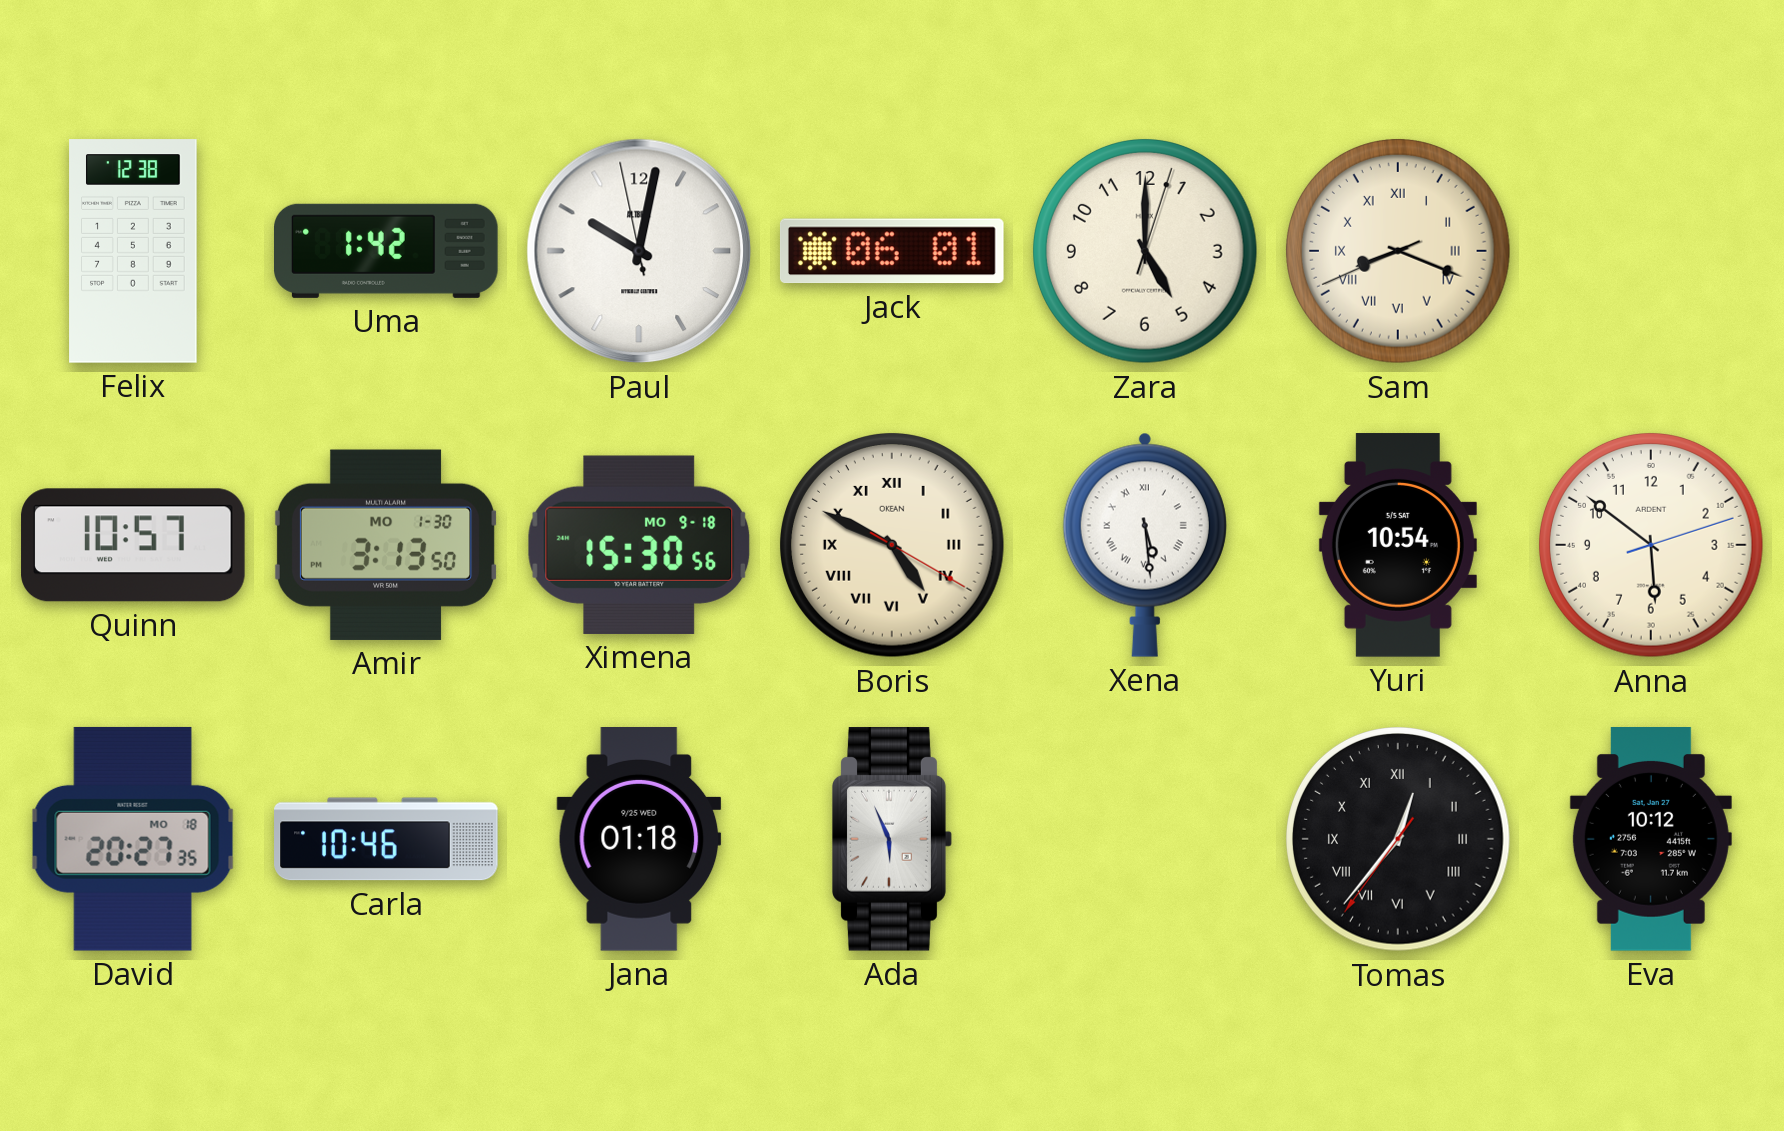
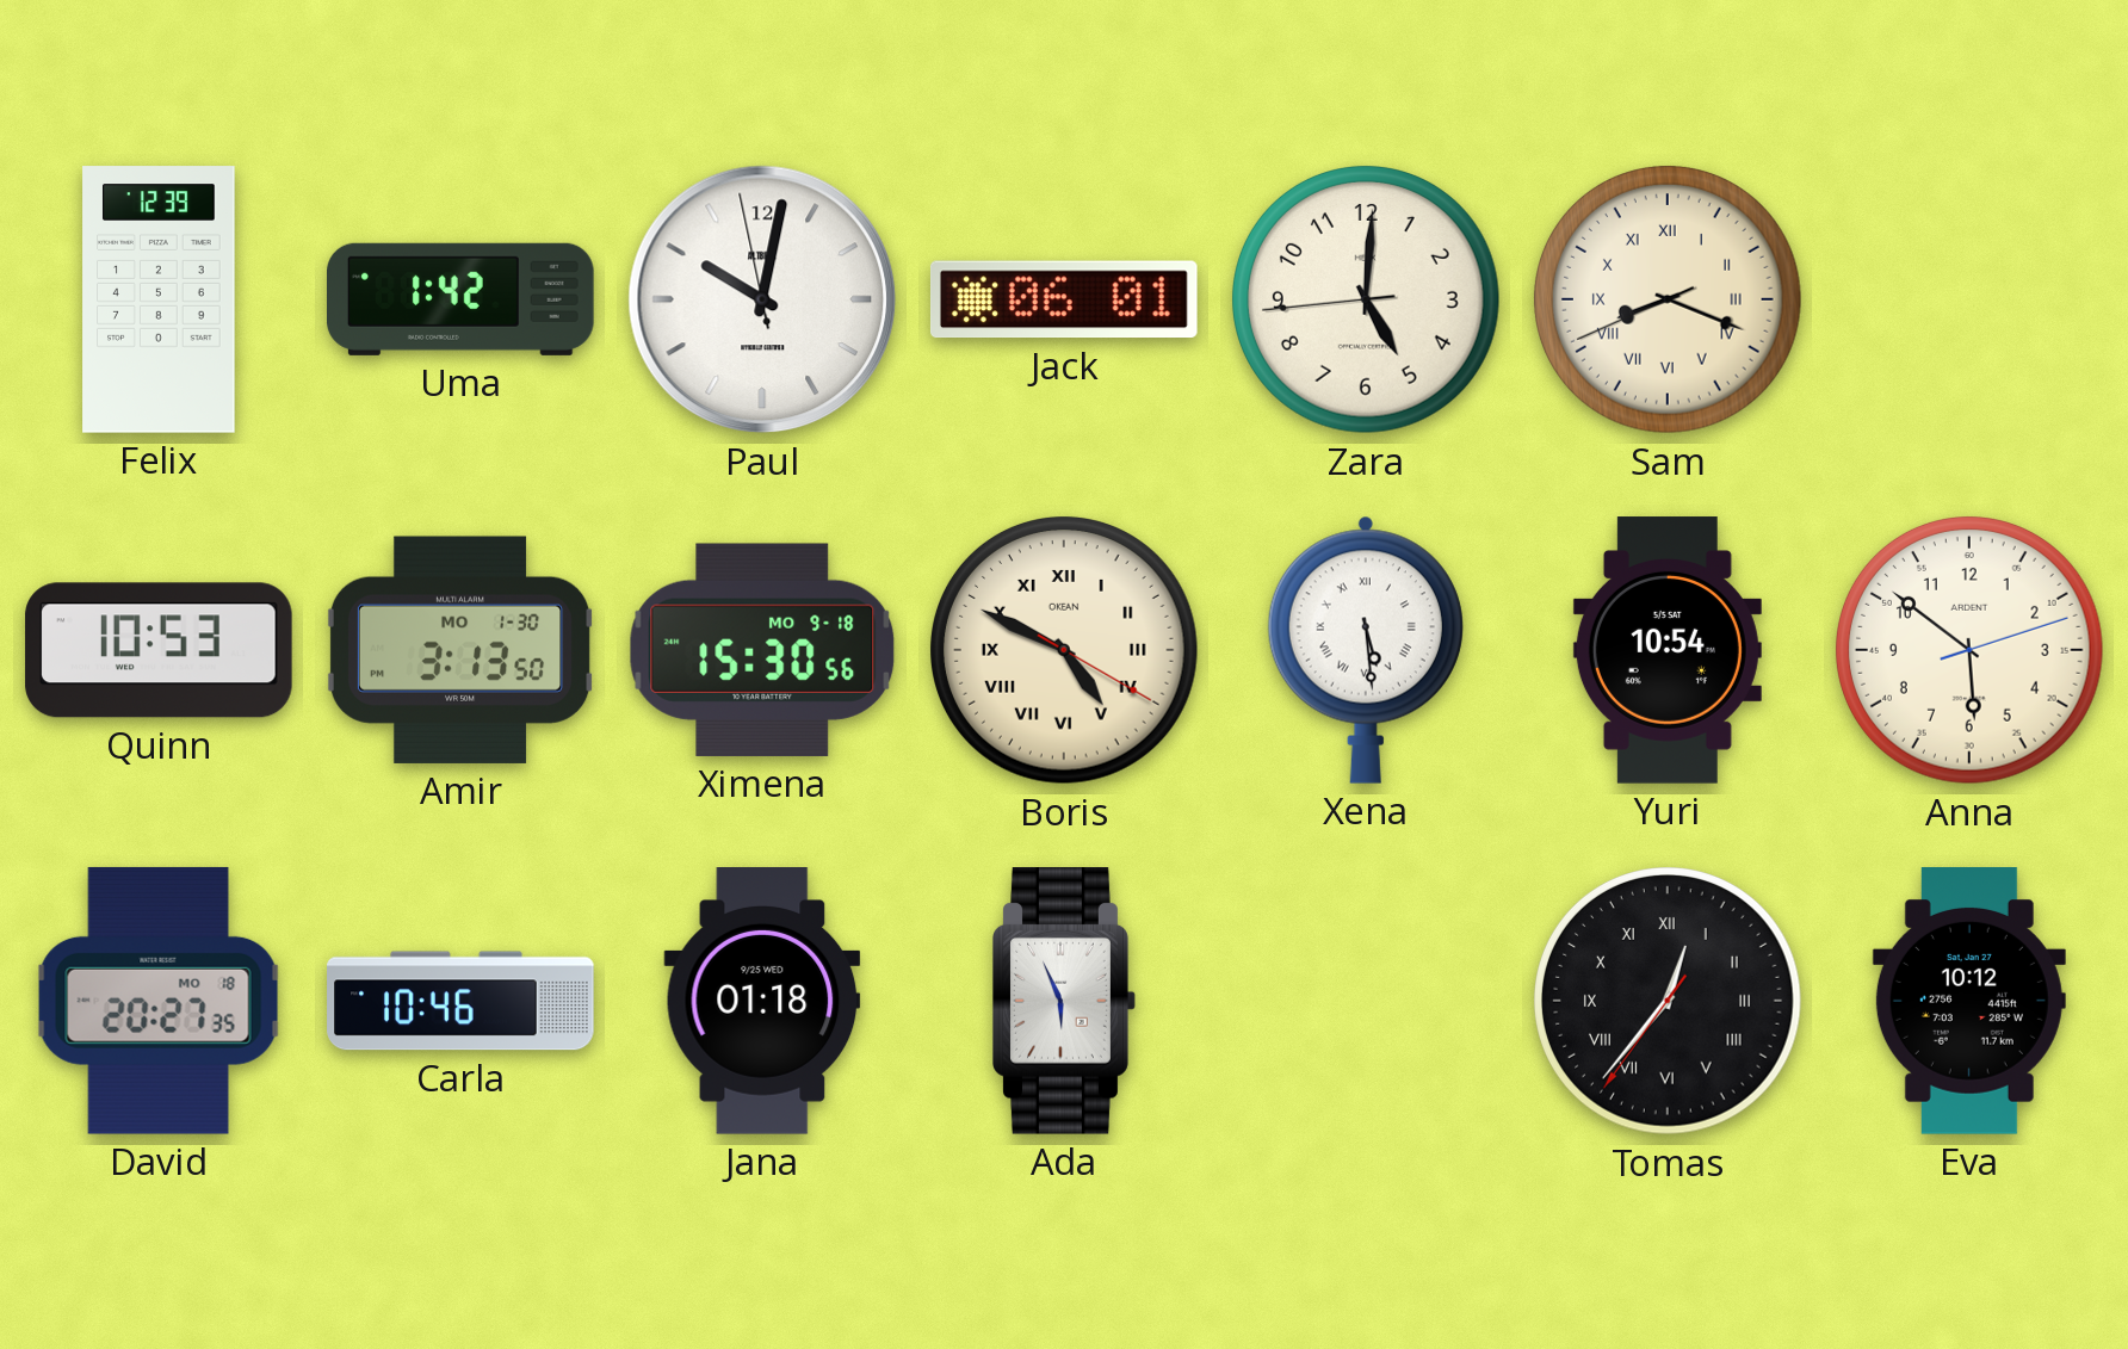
Felix: 12:38 -> 12:39 (159, 299)
Zara: 5:00:03 -> 5:00:44 (1367, 301)
Quinn: 10:57 -> 10:53 (159, 650)
